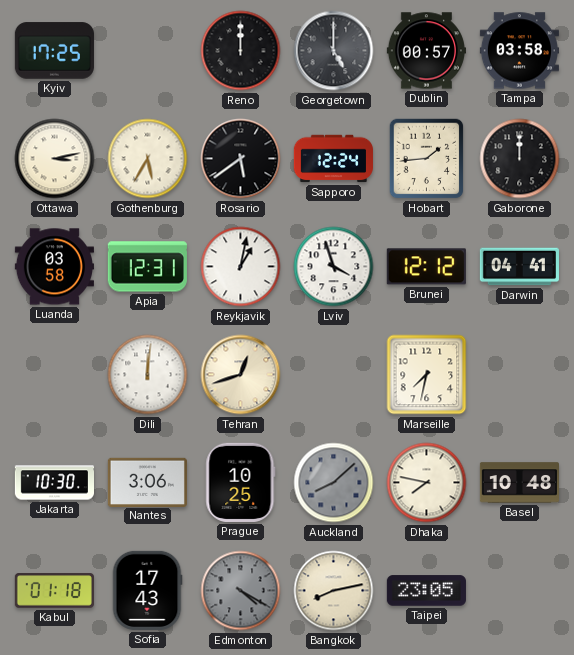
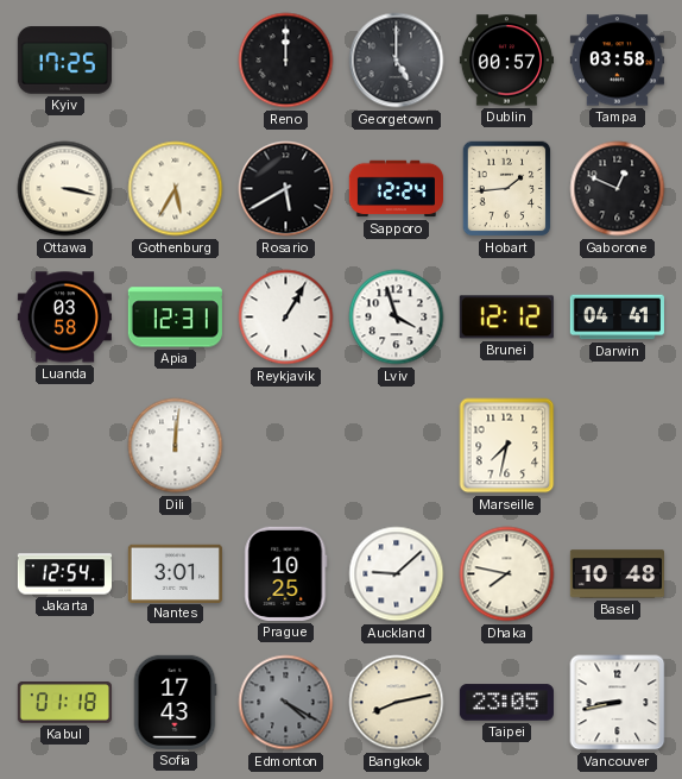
Ottawa: 3:13 -> 3:17 (65, 189)
Rosario: 5:39 -> 5:40 (286, 189)
Gaborone: 12:00 -> 12:49 (618, 189)
Reykjavik: 1:02 -> 1:05 (286, 318)
Tehran: 12:42 -> none (241, 375)
Jakarta: 10:30 -> 12:54 (64, 574)
Nantes: 3:06 -> 3:01 (175, 573)
Auckland: 8:08 -> 9:08 (397, 574)
Auckland dial: grey -> white (397, 574)
Vancouver: none -> 8:43 (618, 703)
